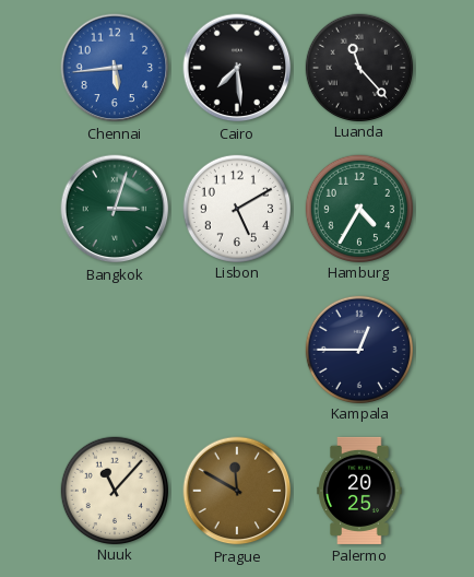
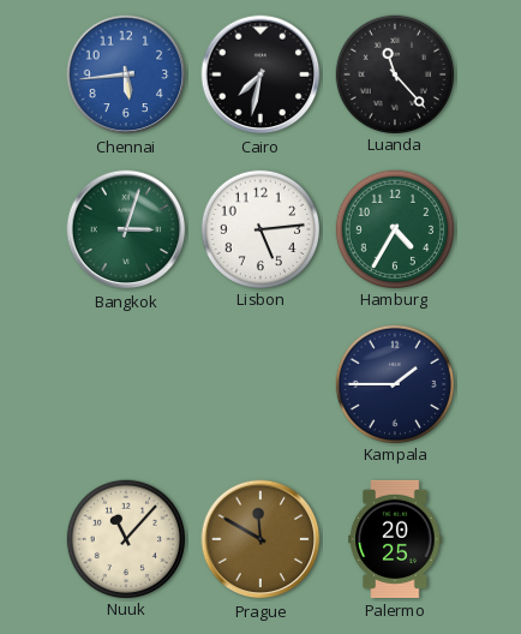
Cairo: 7:29 -> 7:32 (260, 74)
Lisbon: 5:10 -> 5:14 (259, 228)
Kampala: 12:45 -> 1:45 (394, 383)
